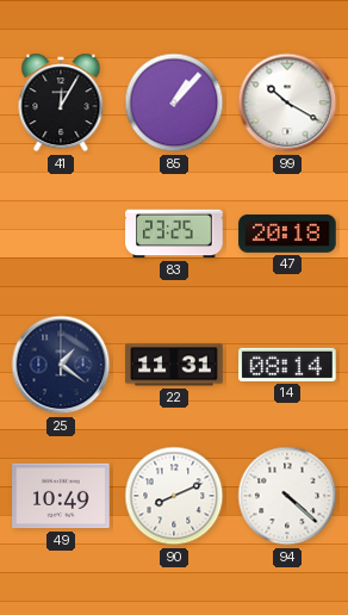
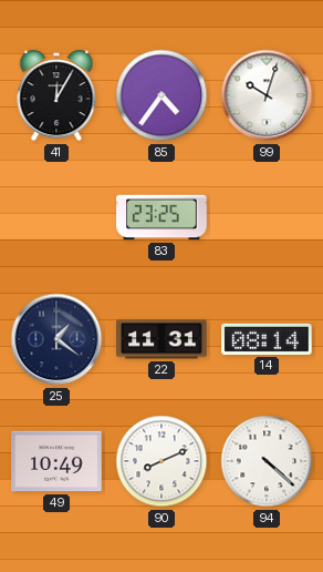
85: 1:07 -> 4:36 (161, 95)
99: 10:20 -> 10:03 (267, 95)
47: 20:18 -> none (287, 234)
